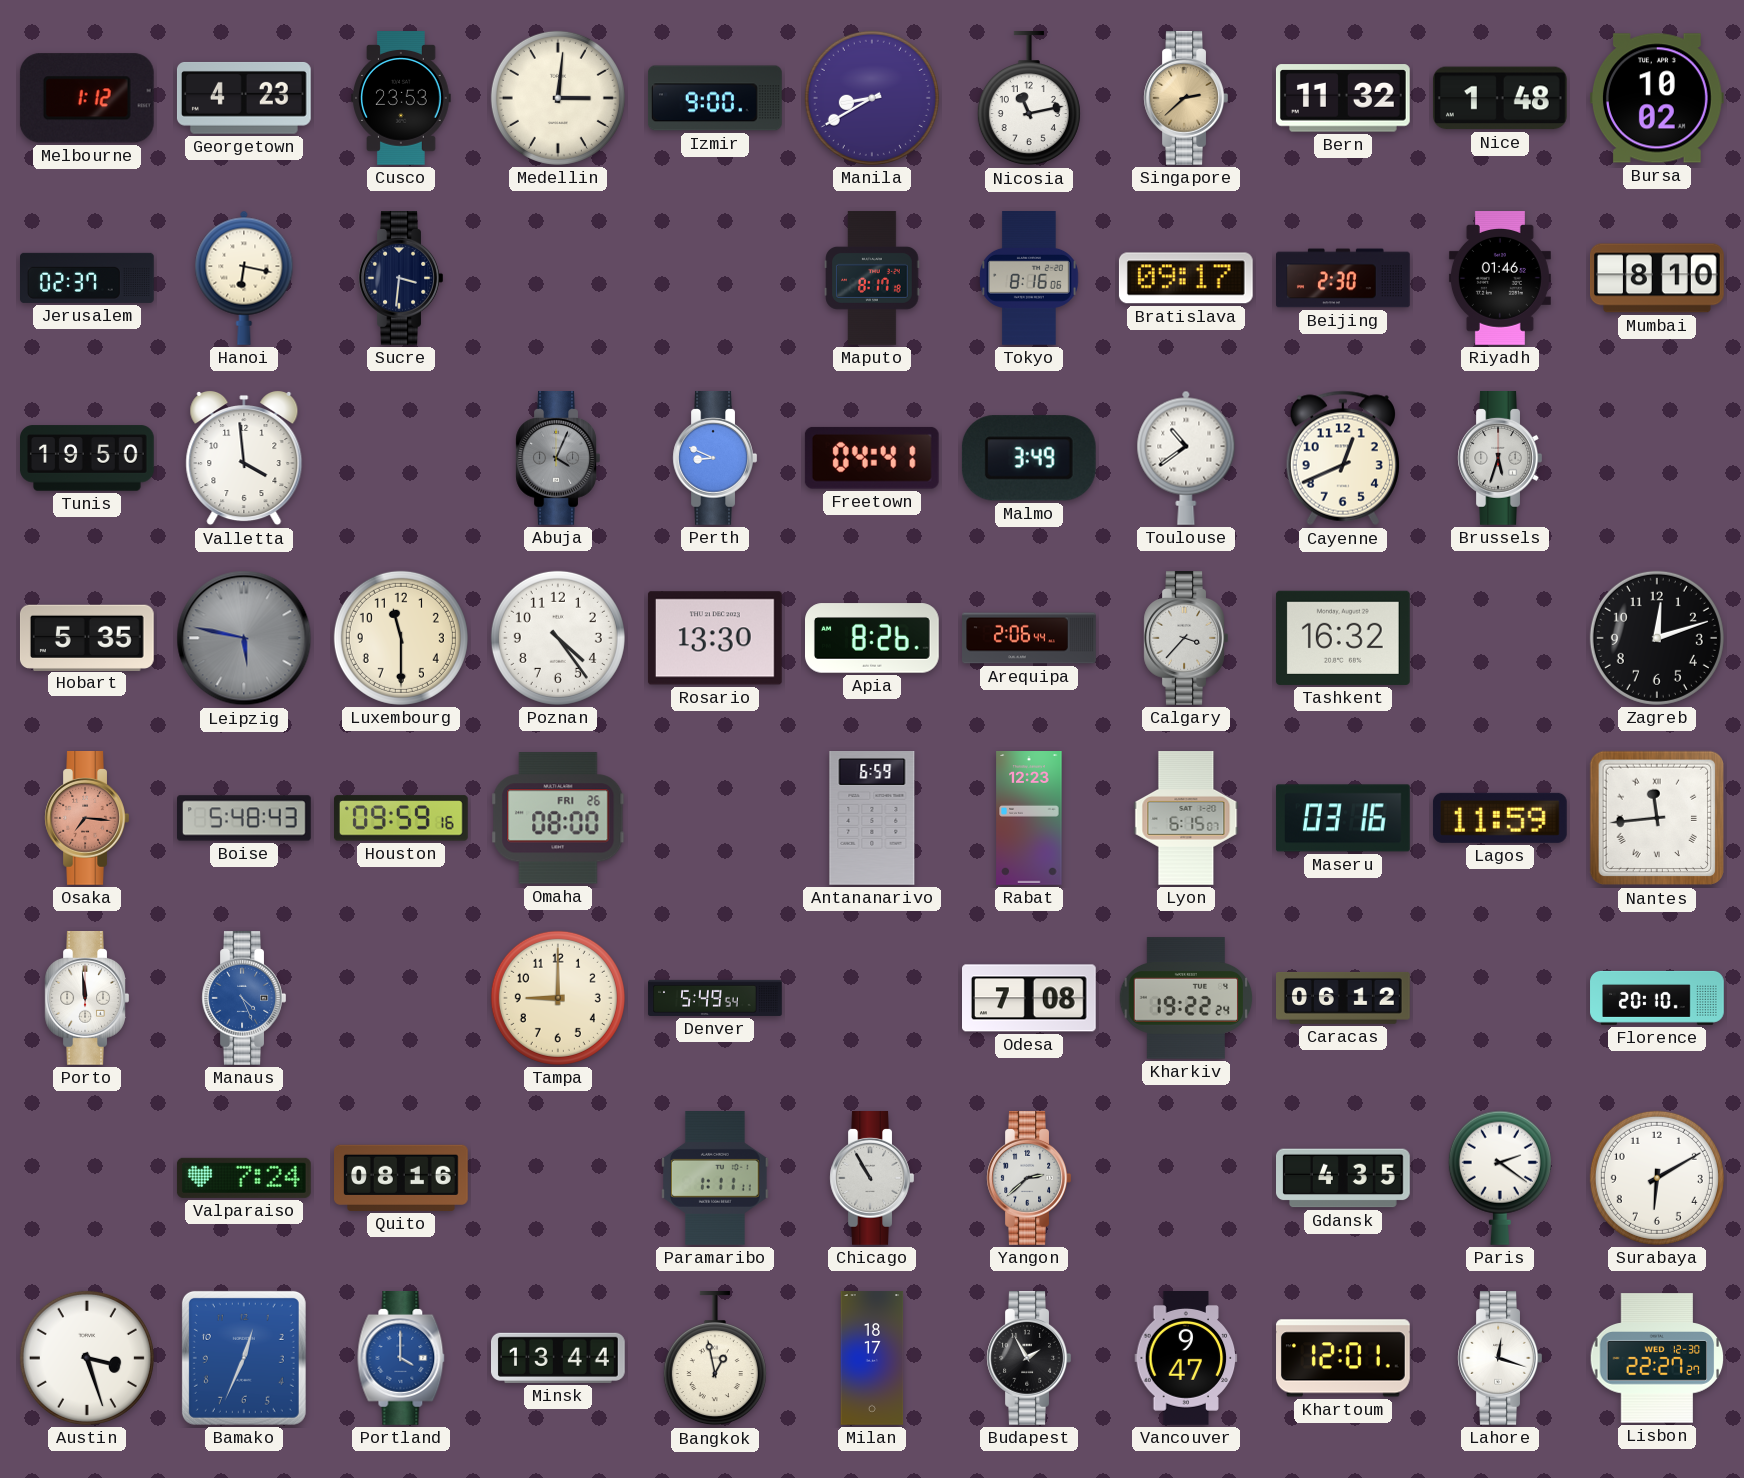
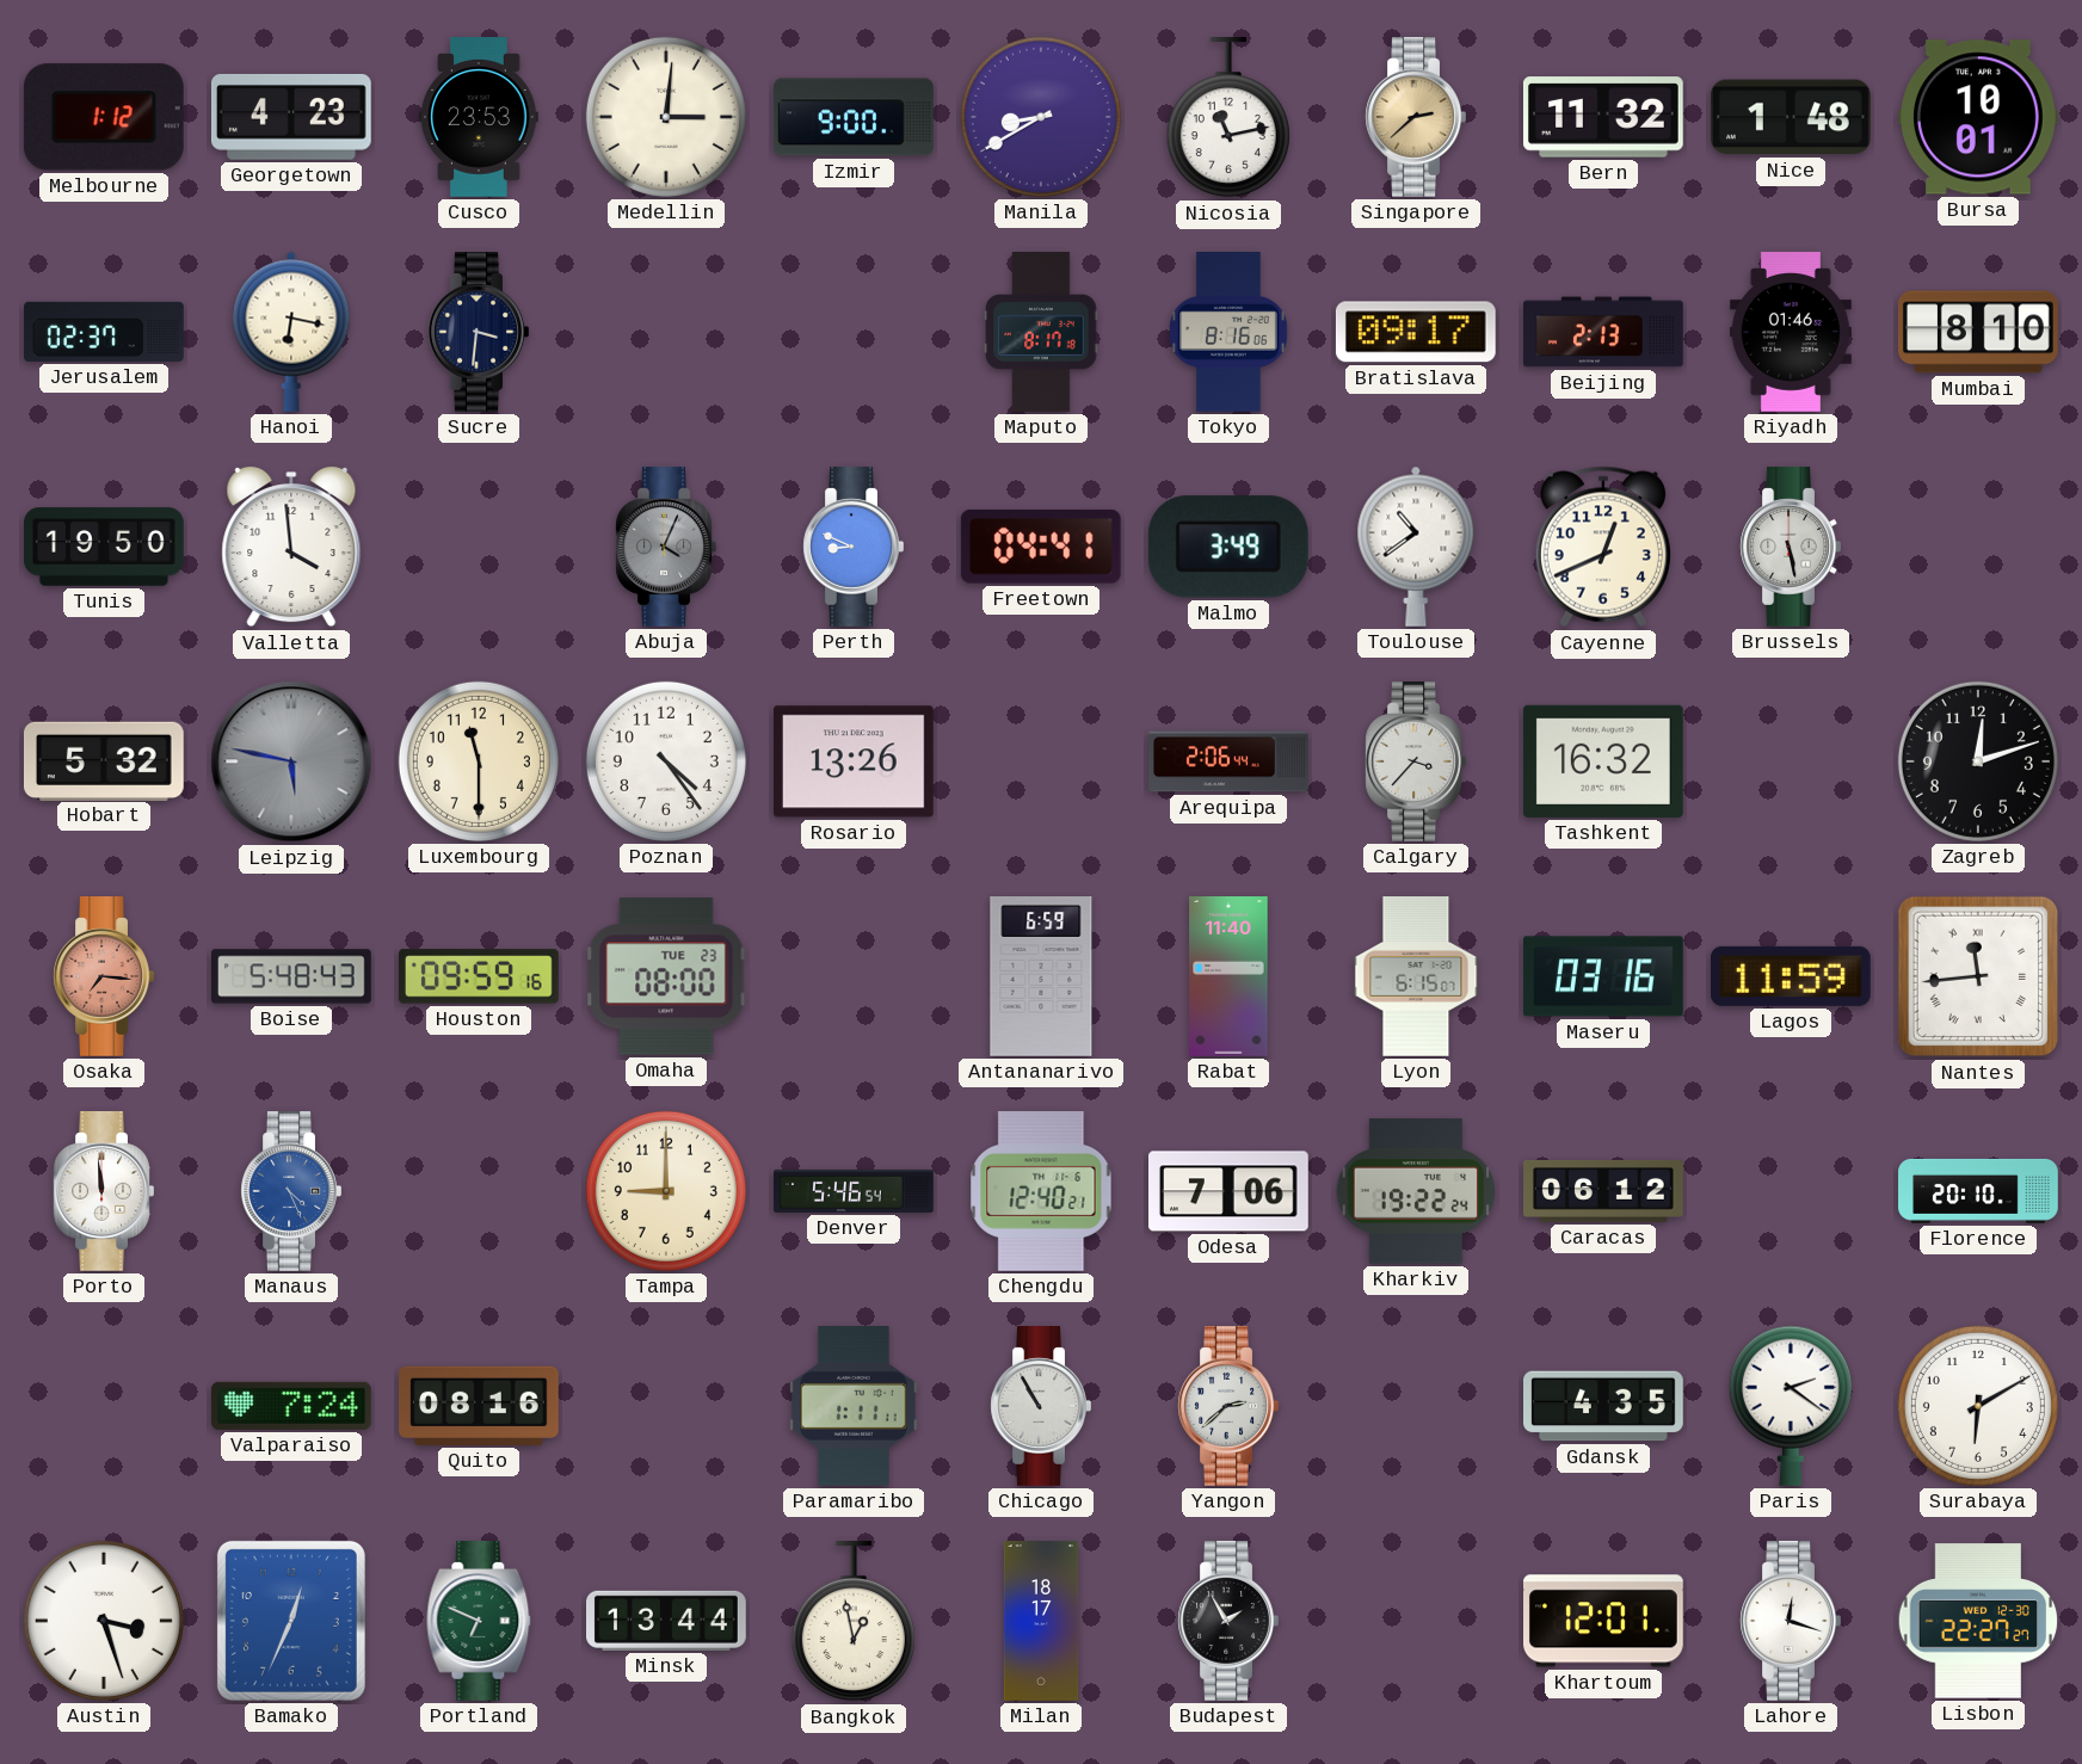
Bursa: 10:02 -> 10:01 (1978, 117)
Beijing: 2:30 -> 2:13 (1604, 332)
Brussels: 5:33 -> 5:28 (1791, 548)
Hobart: 5:35 -> 5:32 (104, 760)
Rosario: 13:30 -> 13:26 (854, 761)
Apia: 8:26 -> none (873, 638)
Omaha date: FRI 26 -> TUE 23 (666, 976)
Rabat: 12:23 -> 11:40 (1228, 976)
Denver: 5:49 -> 5:46 (854, 1191)
Chengdu: none -> 12:40 (1041, 1192)
Odesa: 7:08 -> 7:06 (1230, 1191)
Portland: 4:00 -> 6:49 (479, 1622)
Portland dial: blue -> green (479, 1622)
Vancouver: 9:47 -> none (1186, 1359)
